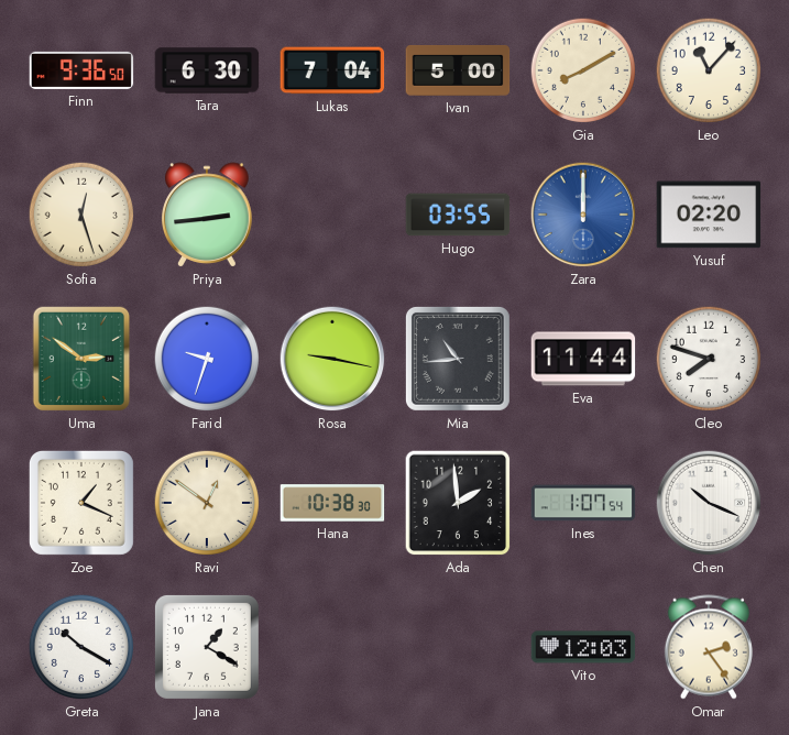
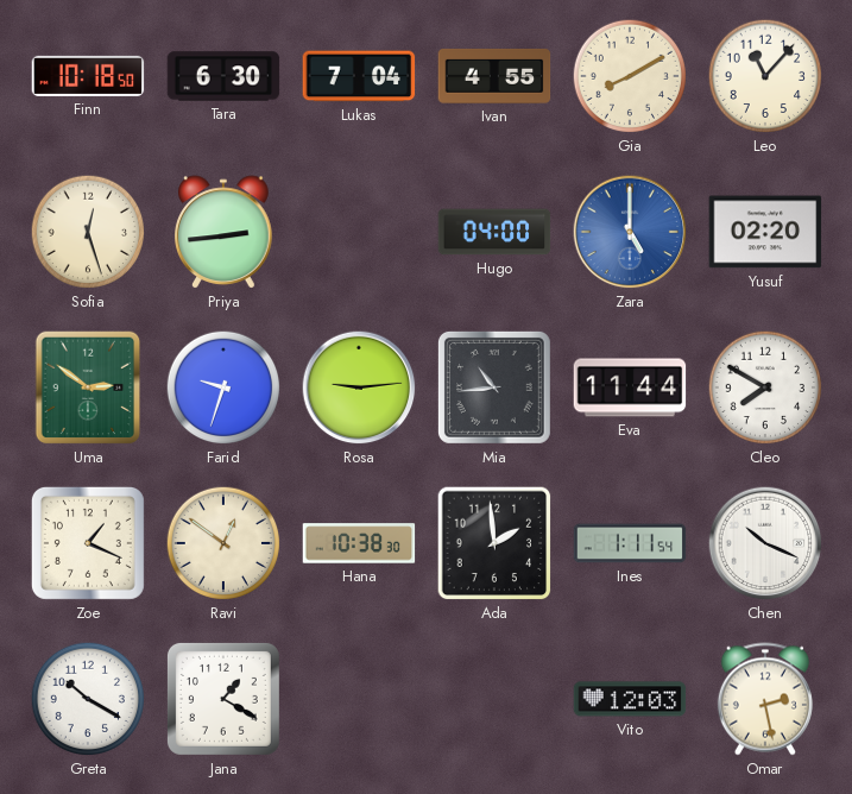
Finn: 9:36 -> 10:18 (88, 76)
Ivan: 5:00 -> 4:55 (494, 76)
Hugo: 03:55 -> 04:00 (494, 232)
Zara: 12:00 -> 5:00 (630, 232)
Rosa: 9:17 -> 9:14 (359, 387)
Cleo: 7:48 -> 7:50 (765, 387)
Ines: 1:07 -> 1:11 (630, 543)
Omar: 2:24 -> 2:28 (765, 699)
